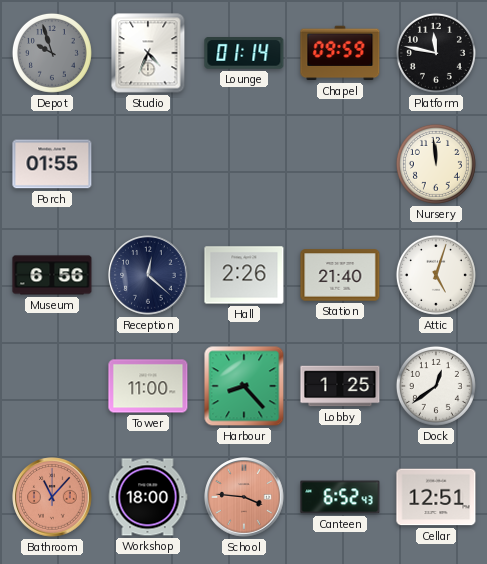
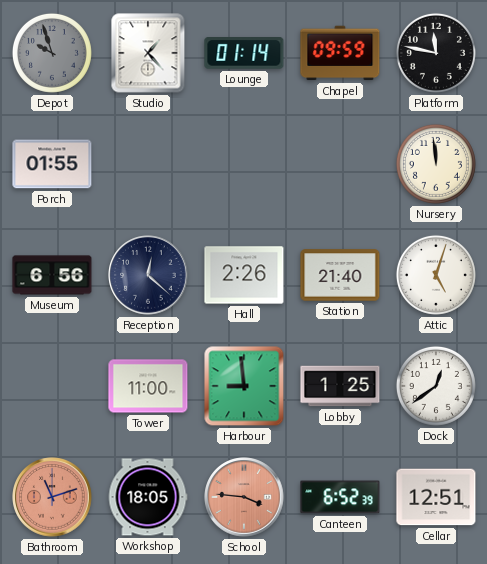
Studio: 4:34 -> 1:23 (148, 53)
Harbour: 8:23 -> 8:59 (244, 386)
Bathroom: 11:07 -> 11:12 (52, 497)
Workshop: 18:00 -> 18:05 (148, 497)
Canteen: 6:52:43 -> 6:52:39 (340, 497)
